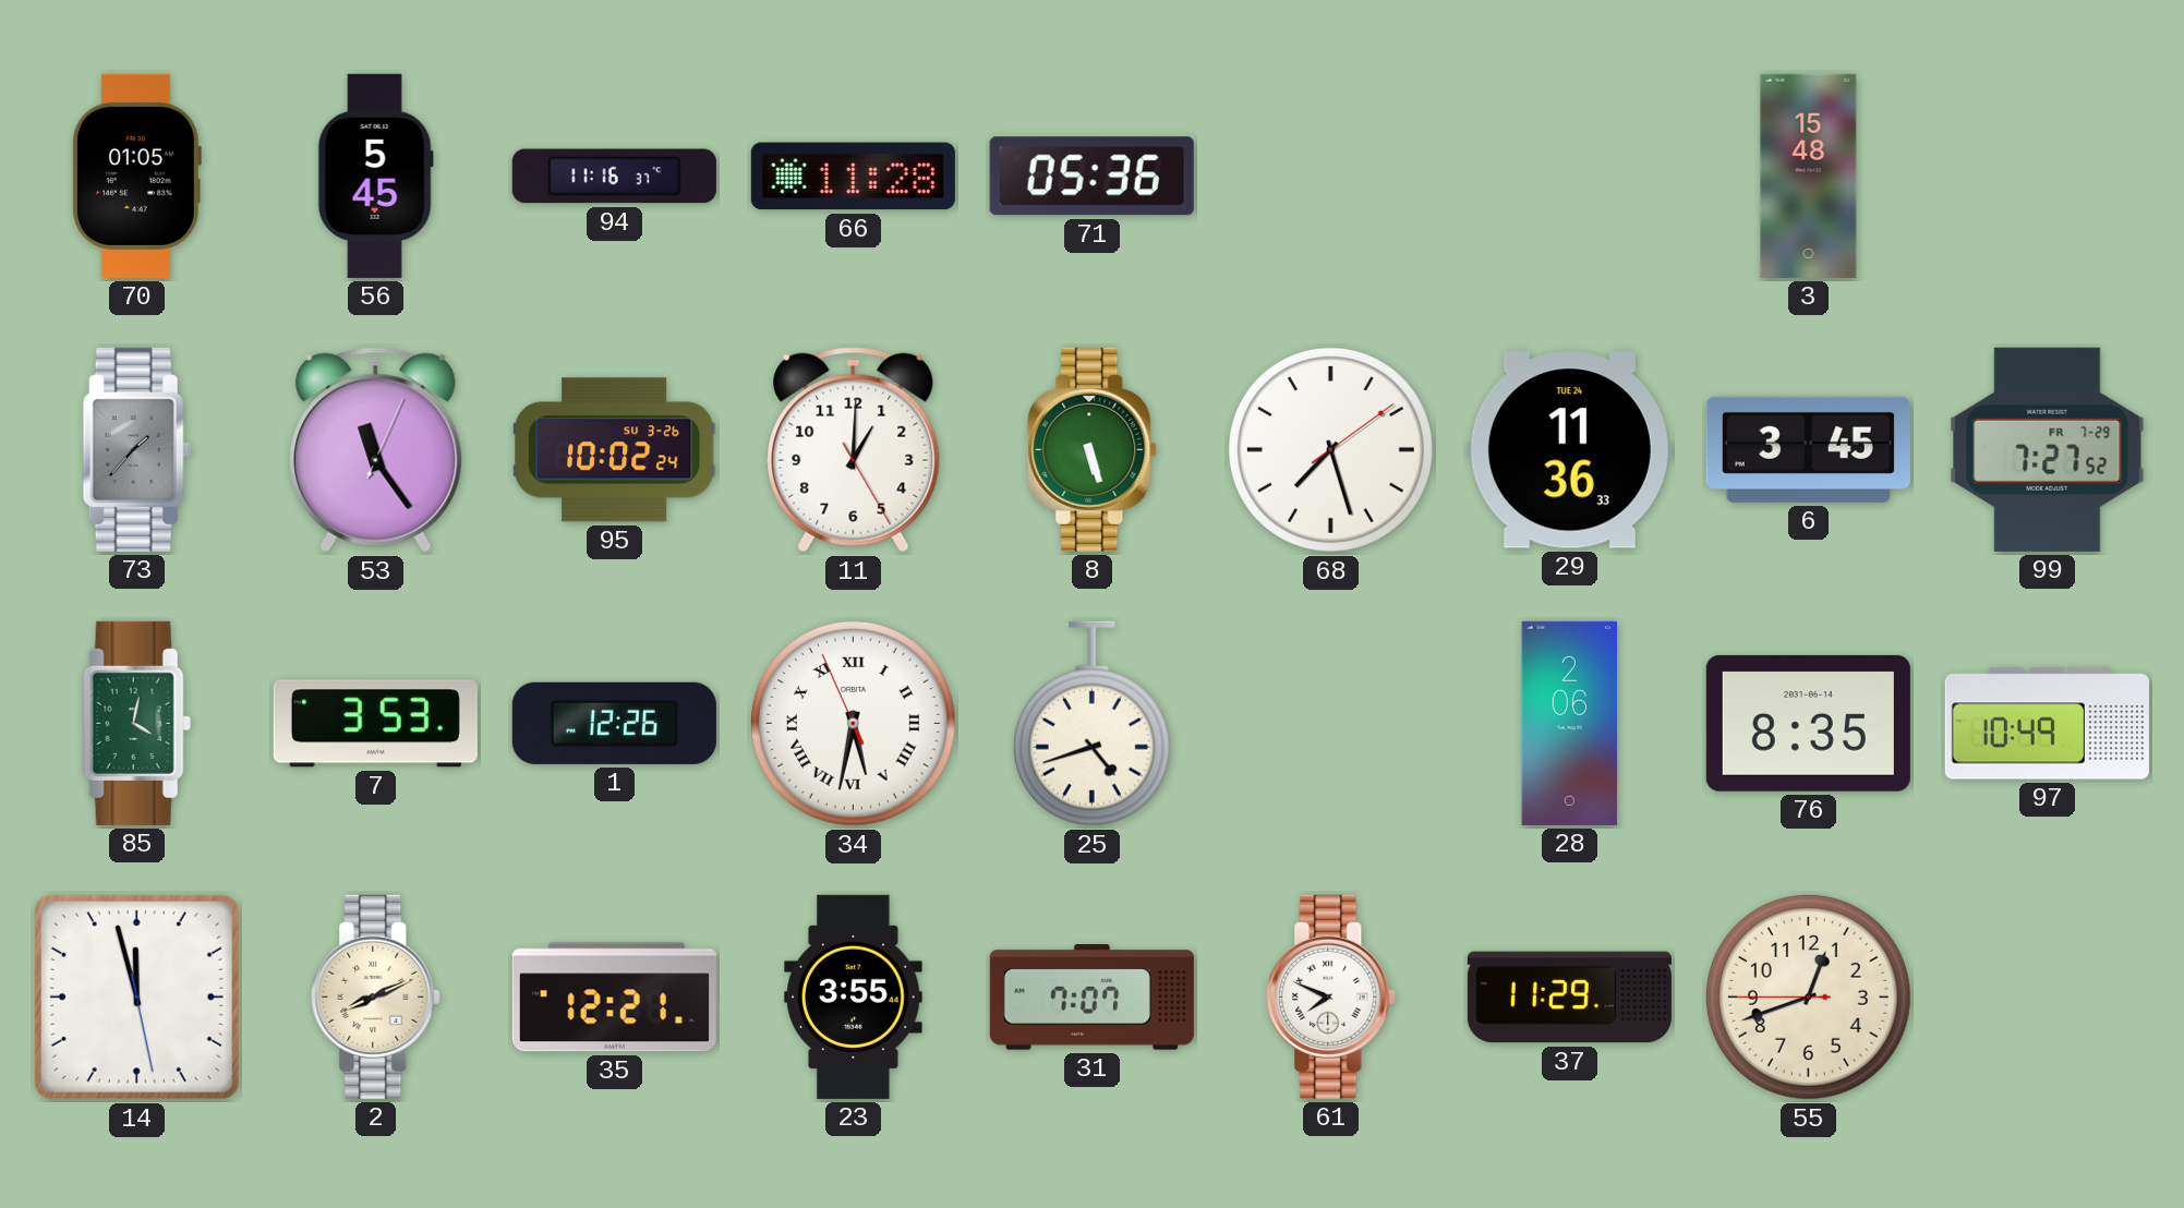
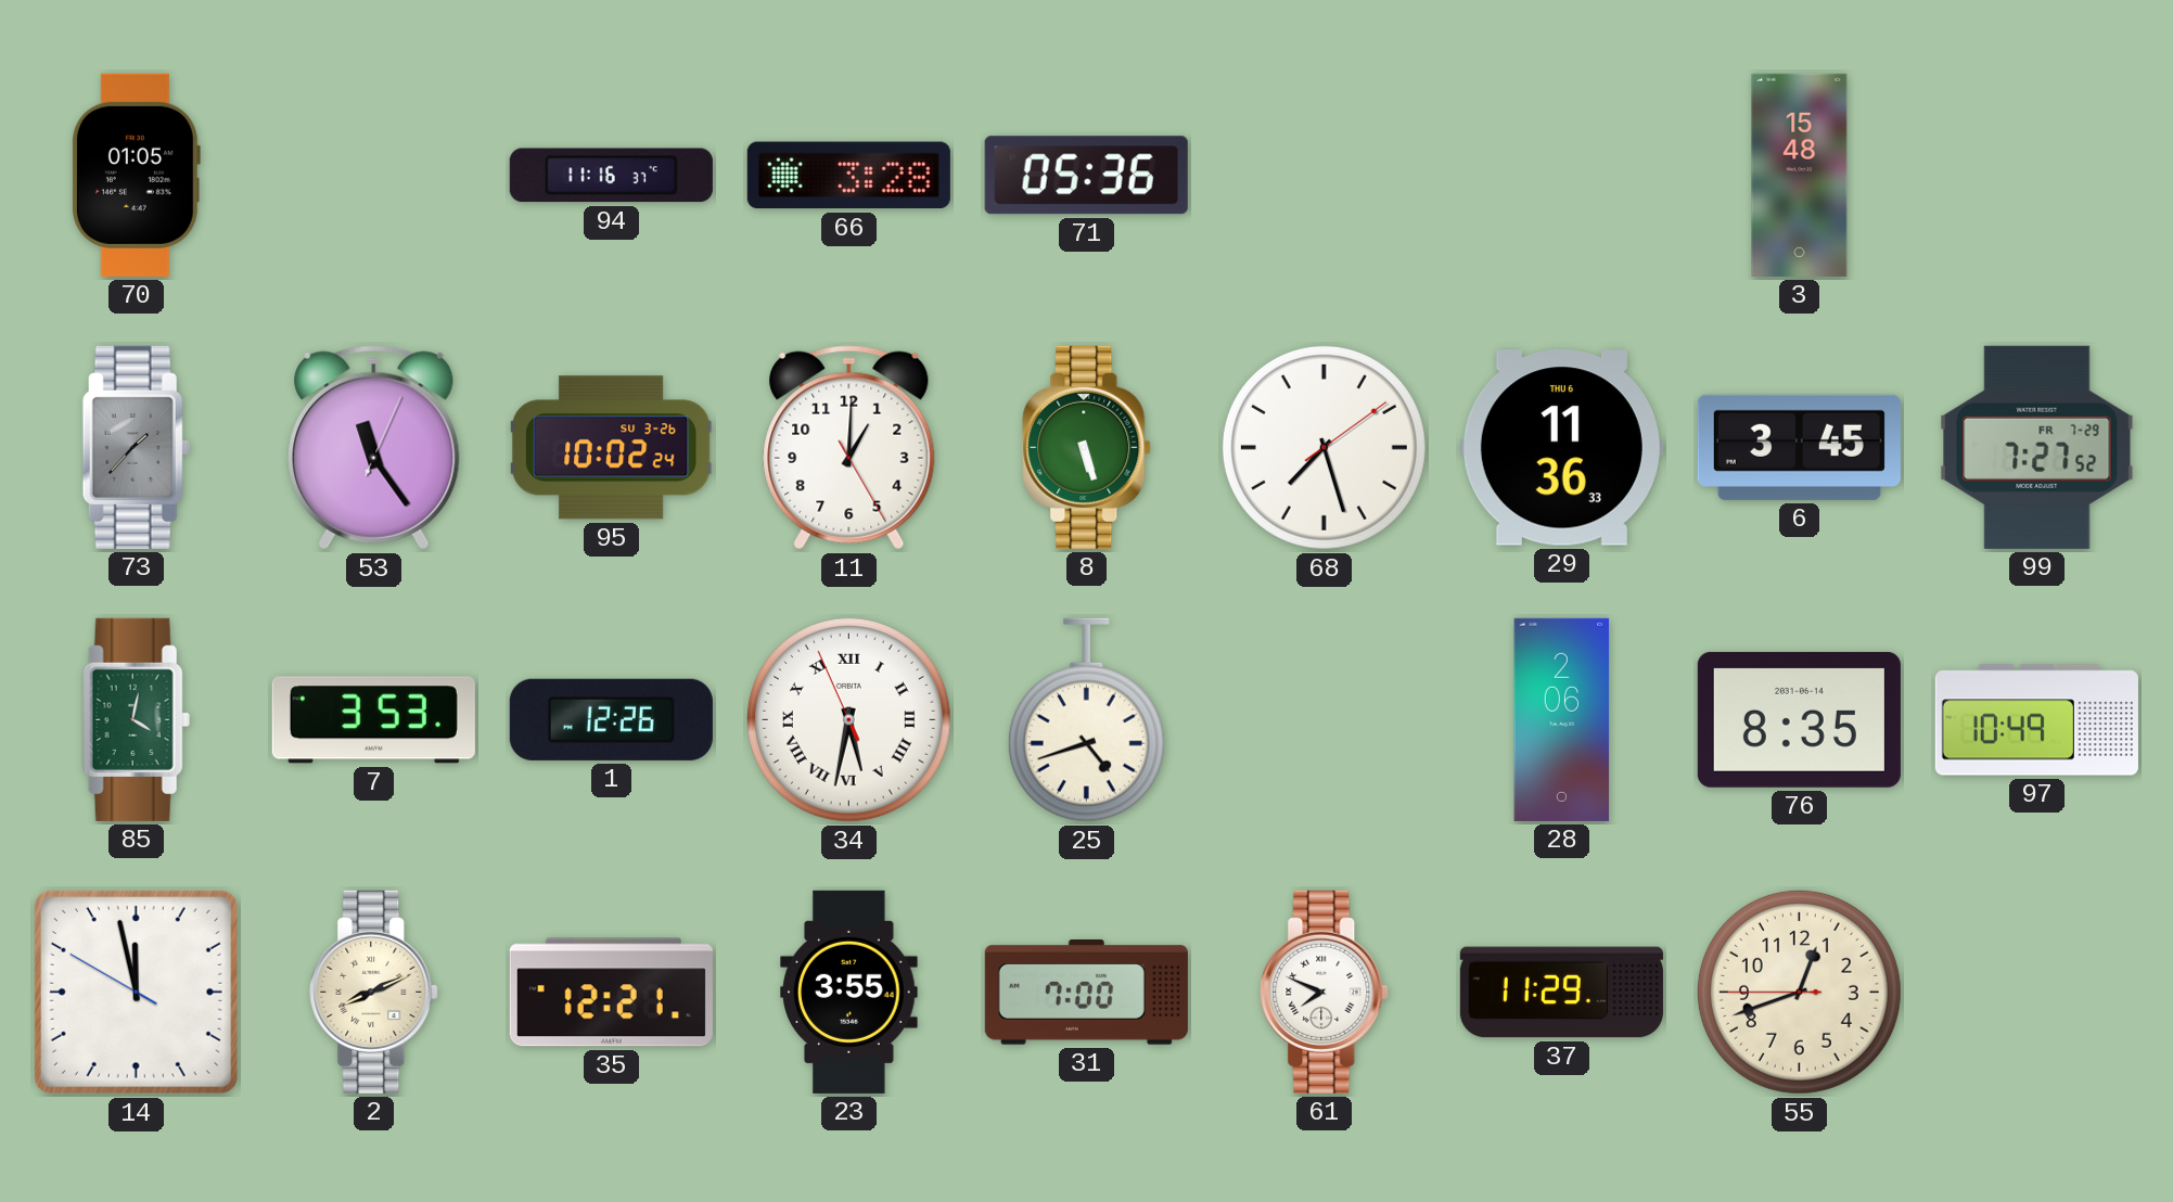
56: 5:45 -> none (375, 176)
66: 11:28 -> 3:28 (848, 176)
29 date: TUE 24 -> THU 6 (1561, 448)
14: 11:57:28 -> 11:57:50 (136, 992)
31: 7:07 -> 7:00 (1086, 993)
